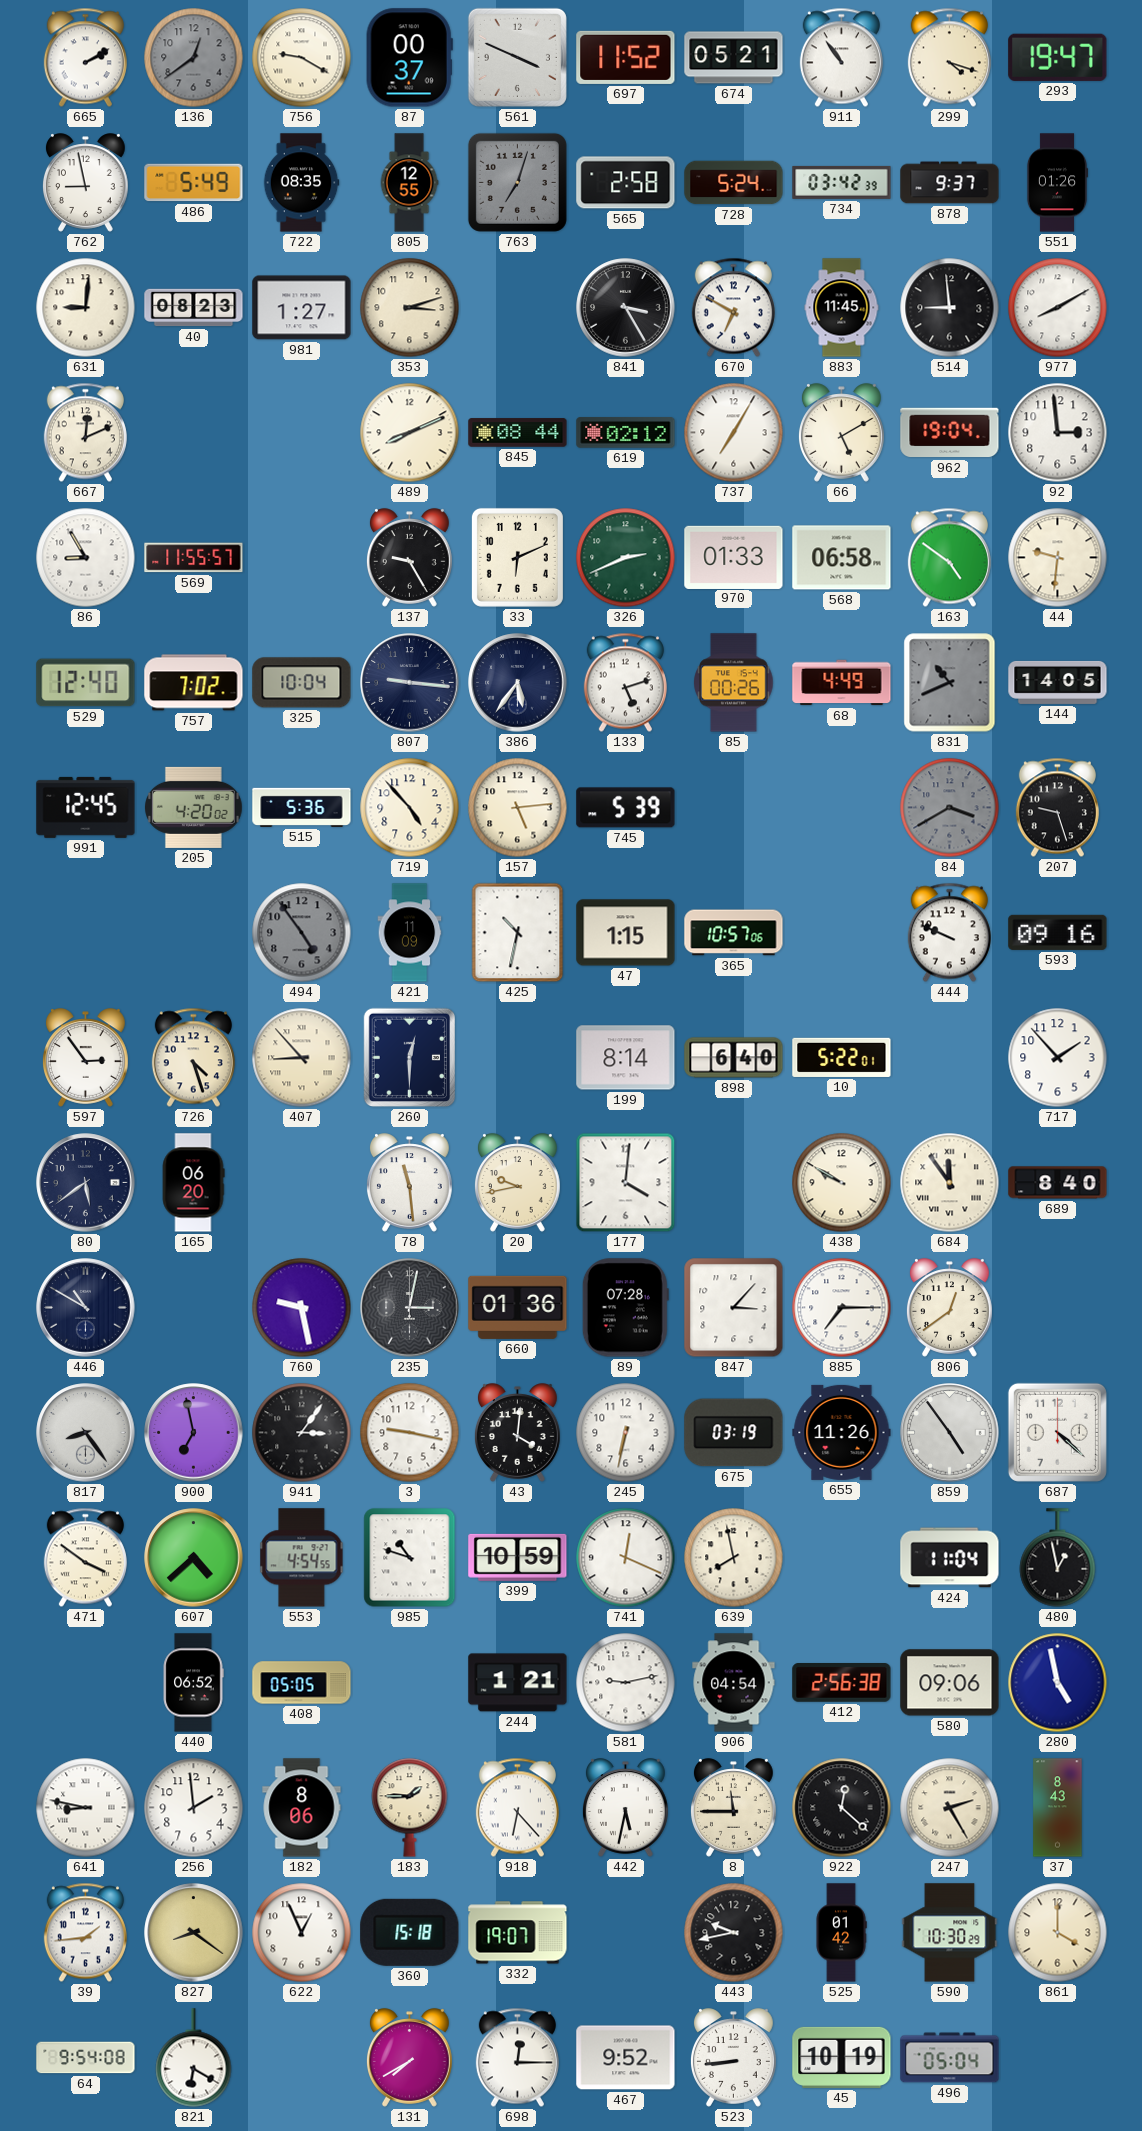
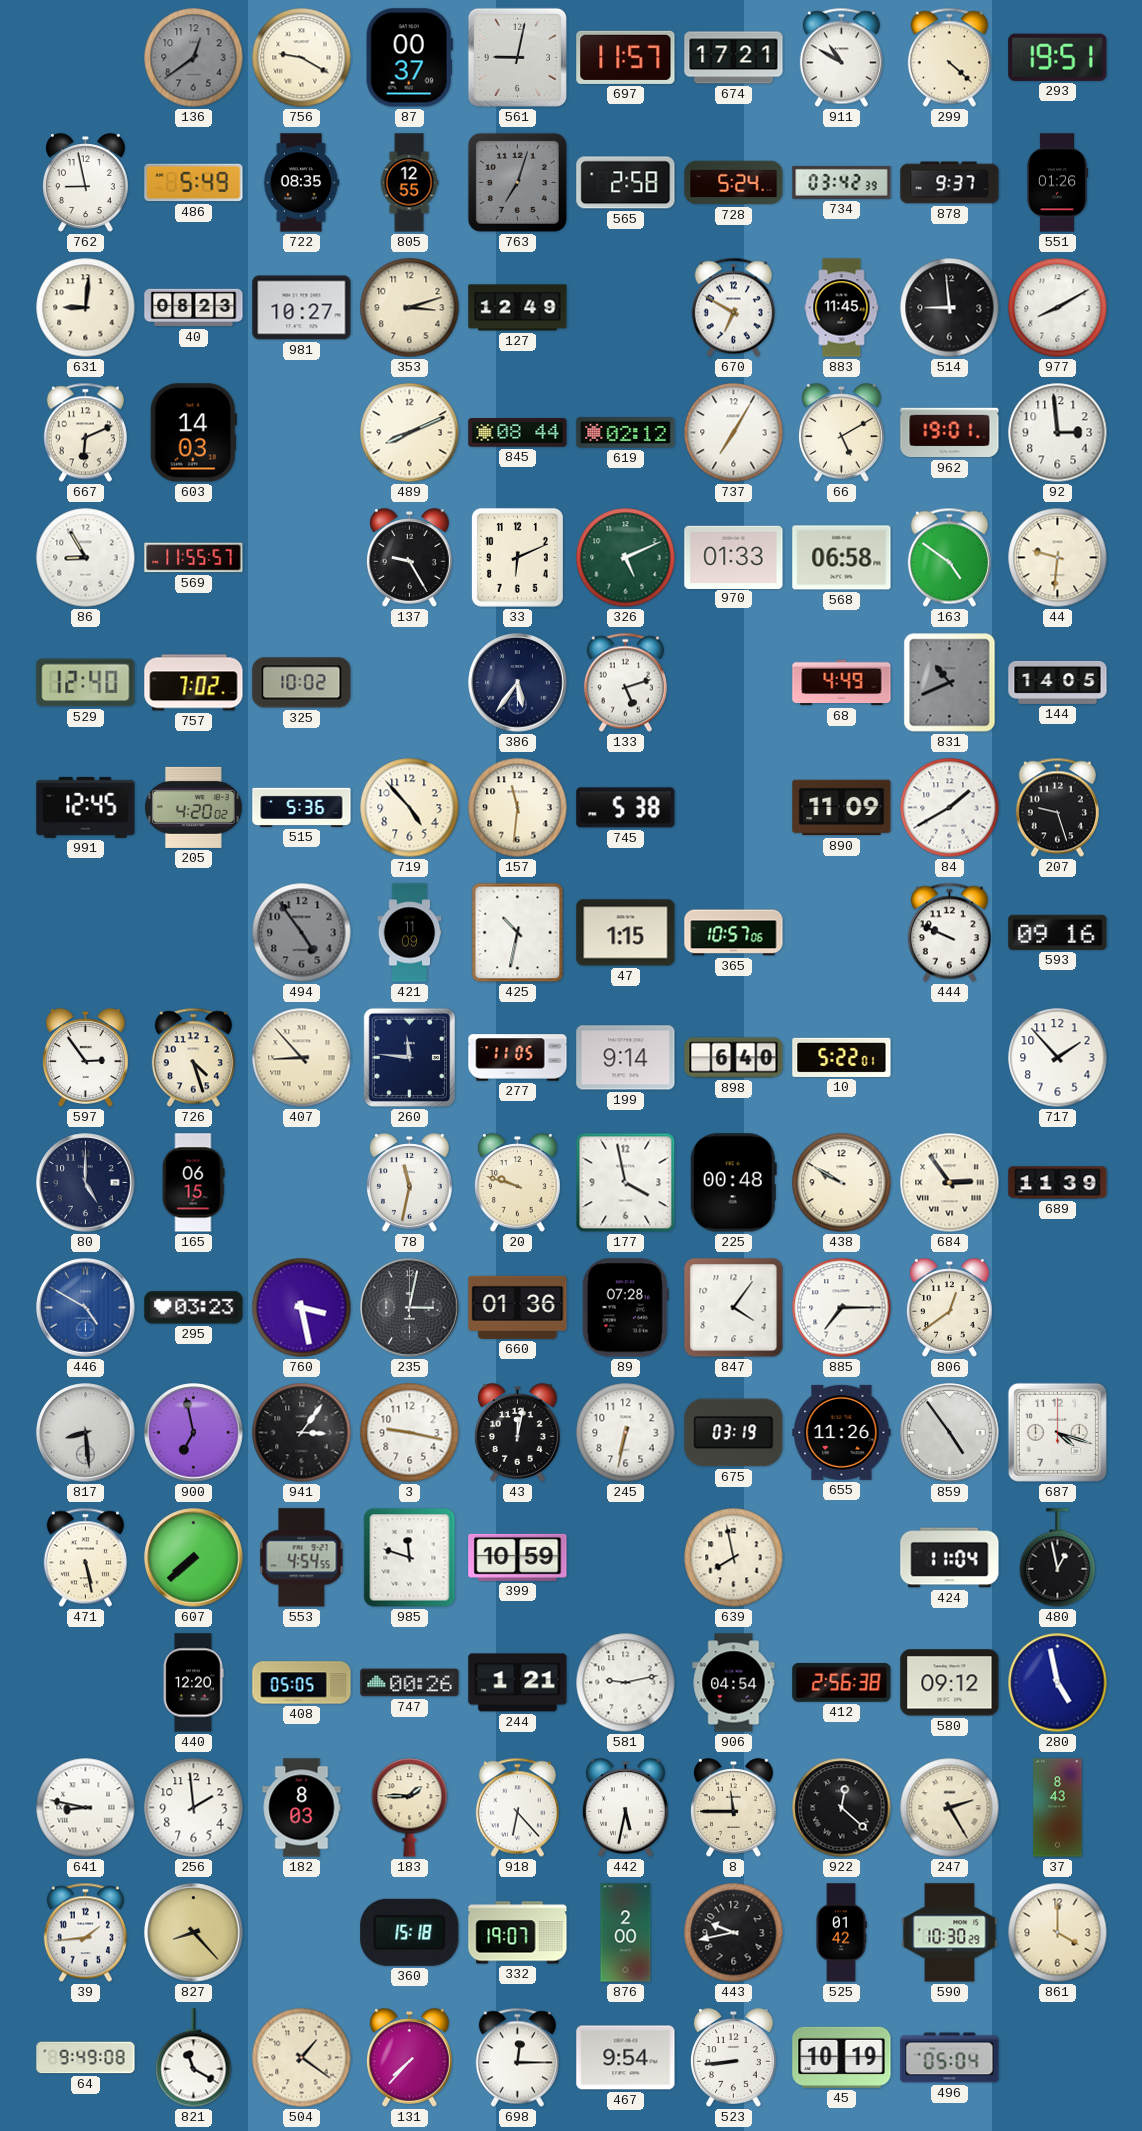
665: 2:10 -> none (85, 58)
561: 3:49 -> 9:02 (517, 57)
697: 11:52 -> 11:57 (626, 57)
674: 05:21 -> 17:21 (734, 58)
911: 10:54 -> 10:50 (841, 58)
299: 4:18 -> 4:22 (949, 58)
293: 19:47 -> 19:51 (1058, 57)
981: 1:27 -> 10:27 (302, 308)
127: none -> 12:49 (518, 308)
841: 3:25 -> none (626, 308)
667: 12:11 -> 6:11 (85, 433)
603: none -> 14:03 (193, 433)
962: 19:04 -> 19:01 (950, 433)
326: 2:41 -> 5:11 (626, 558)
325: 10:04 -> 10:02 (302, 683)
807: 9:16 -> none (410, 683)
85: 00:26 -> none (734, 683)
157: 5:14 -> 11:31 (518, 808)
745: 5:39 -> 5:38 (626, 808)
890: none -> 11:09 (842, 808)
84: 3:40 -> 1:40 (950, 808)
84 dial: grey -> white (950, 808)
260: 12:30 -> 11:46 (409, 1058)
277: none -> 11:05 (518, 1058)
199: 8:14 -> 9:14 (626, 1058)
80: 5:39 -> 5:00 (86, 1183)
165: 06:20 -> 06:15 (193, 1183)
78: 11:29 -> 11:32 (409, 1183)
20: 9:43 -> 9:48 (517, 1183)
177: 4:01 -> 3:58 (626, 1183)
225: none -> 00:48 (733, 1183)
684: 11:54 -> 2:54 (950, 1183)
689: 8:40 -> 11:39 (1058, 1183)
446: 10:50 -> 4:50 (86, 1308)
446 dial: navy -> blue (86, 1308)
295: none -> 03:23 (194, 1308)
760: 9:28 -> 3:28 (302, 1308)
847: 3:07 -> 4:06 (734, 1308)
817: 8:24 -> 8:29 (86, 1433)
43: 4:01 -> 12:02 (517, 1433)
687: 4:22 -> 4:18 (1057, 1432)
471: 3:51 -> 5:28 (85, 1558)
607: 4:38 -> 7:38 (194, 1558)
985: 10:48 -> 11:48 (410, 1558)
741: 12:19 -> none (626, 1558)
440: 06:52 -> 12:20 (193, 1683)
747: none -> 00:26 (410, 1683)
580: 09:06 -> 09:12 (950, 1683)
182: 8:06 -> 8:03 (302, 1808)
827: 8:21 -> 8:23 (194, 1933)
622: 12:56 -> none (302, 1933)
876: none -> 2:00 (626, 1933)
64: 9:54 -> 9:49 (86, 2058)
821: 6:20 -> 11:20 (194, 2058)
504: none -> 1:21 (302, 2058)
131: 7:40 -> 7:37 (409, 2058)
467: 9:52 -> 9:54 (626, 2058)
